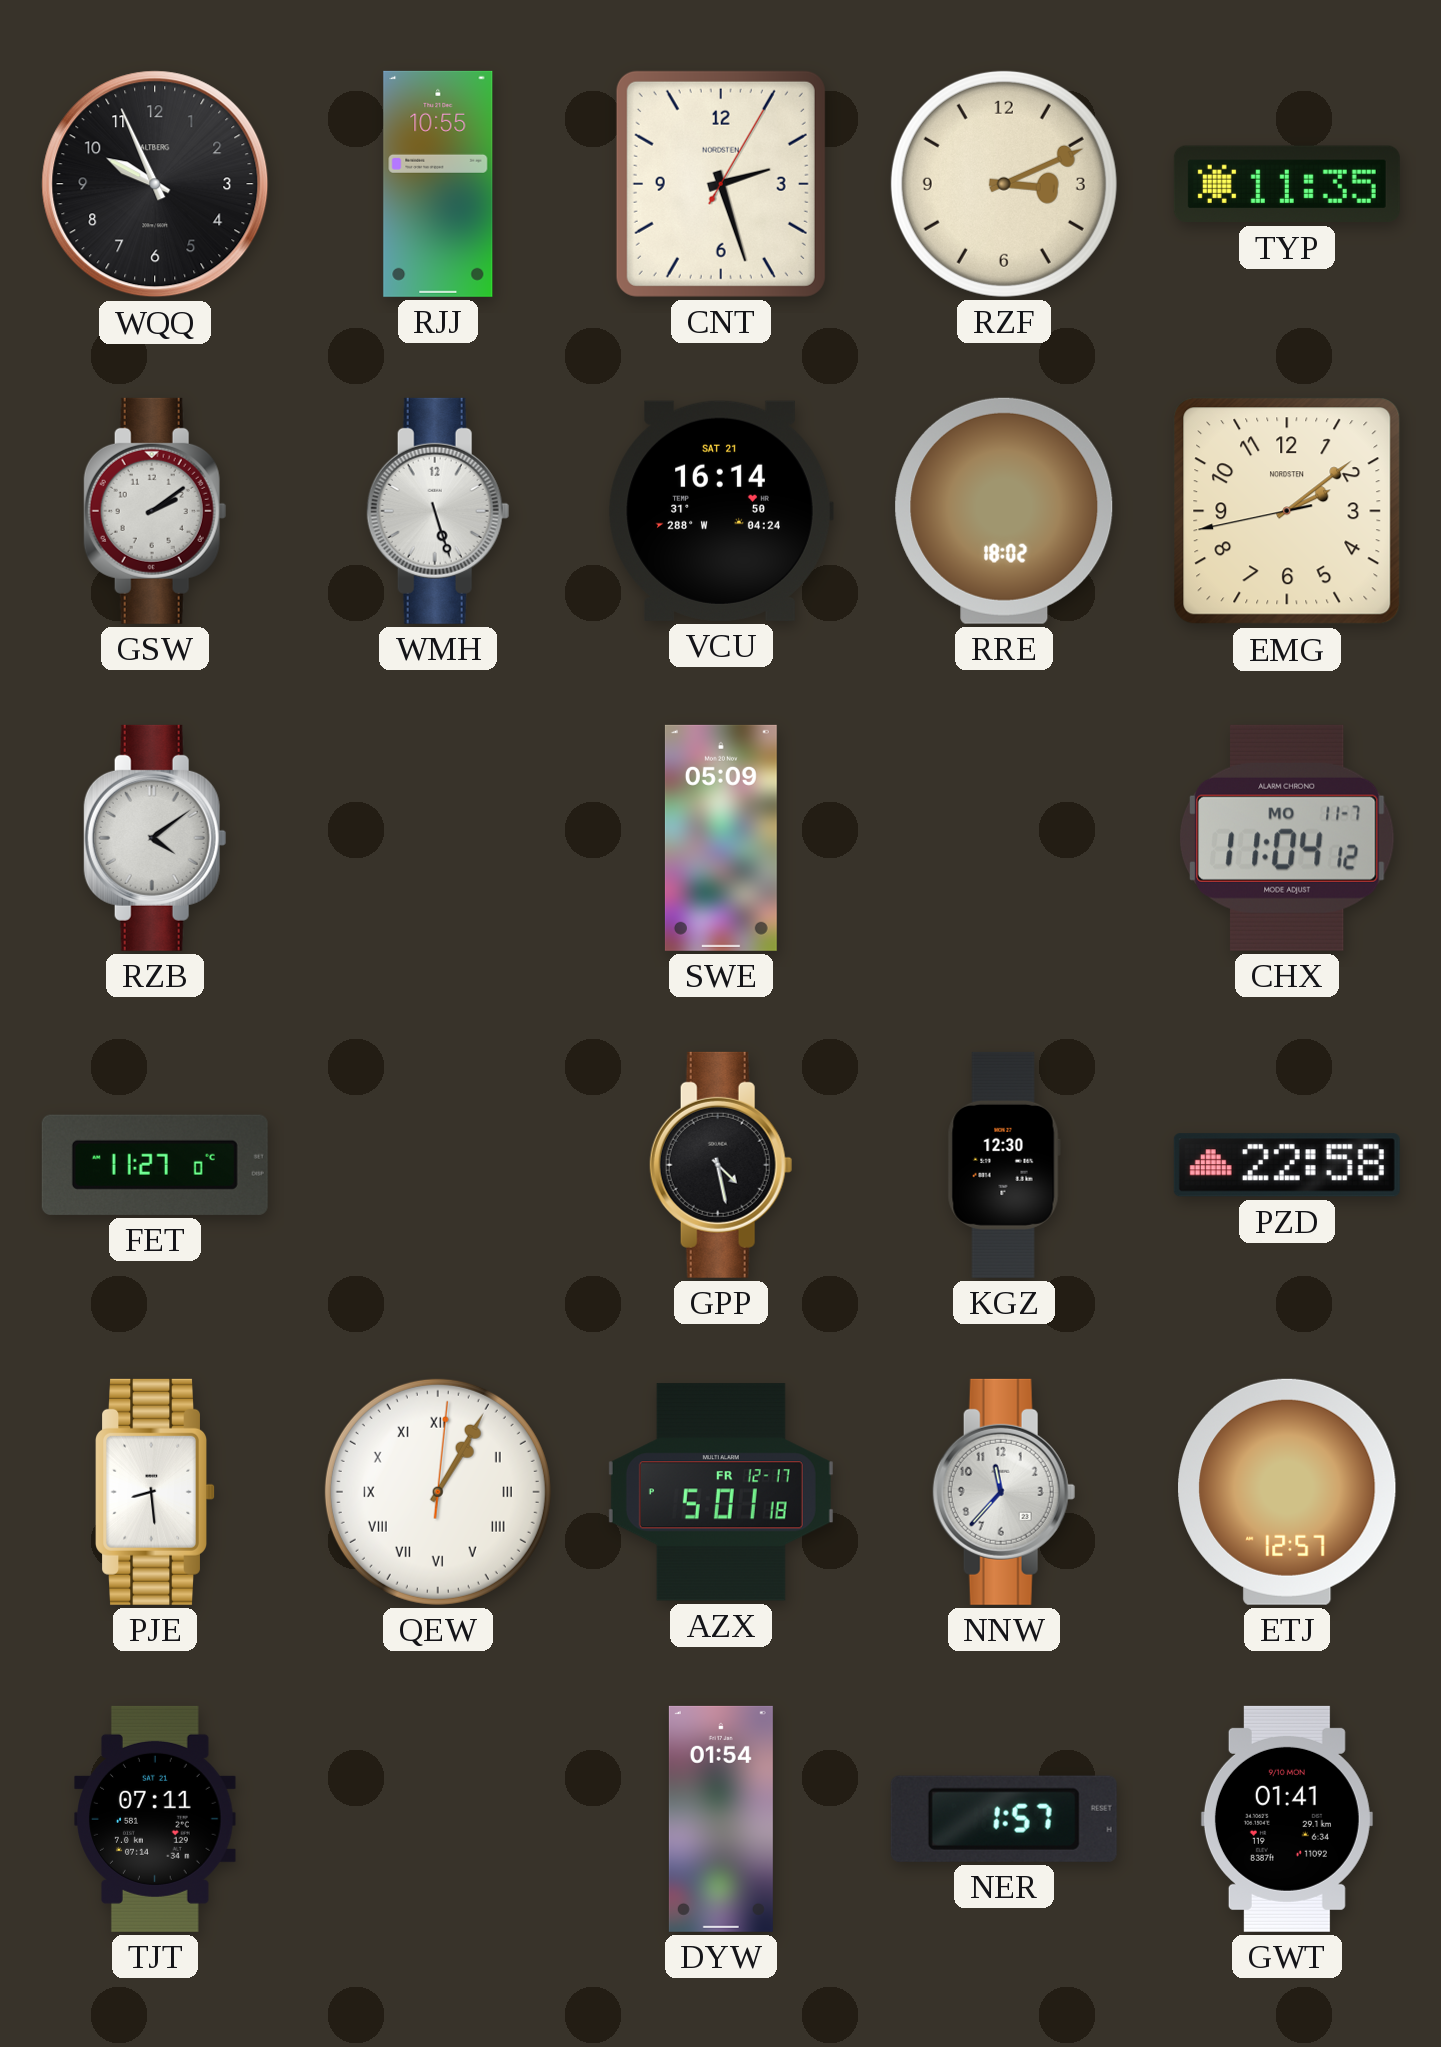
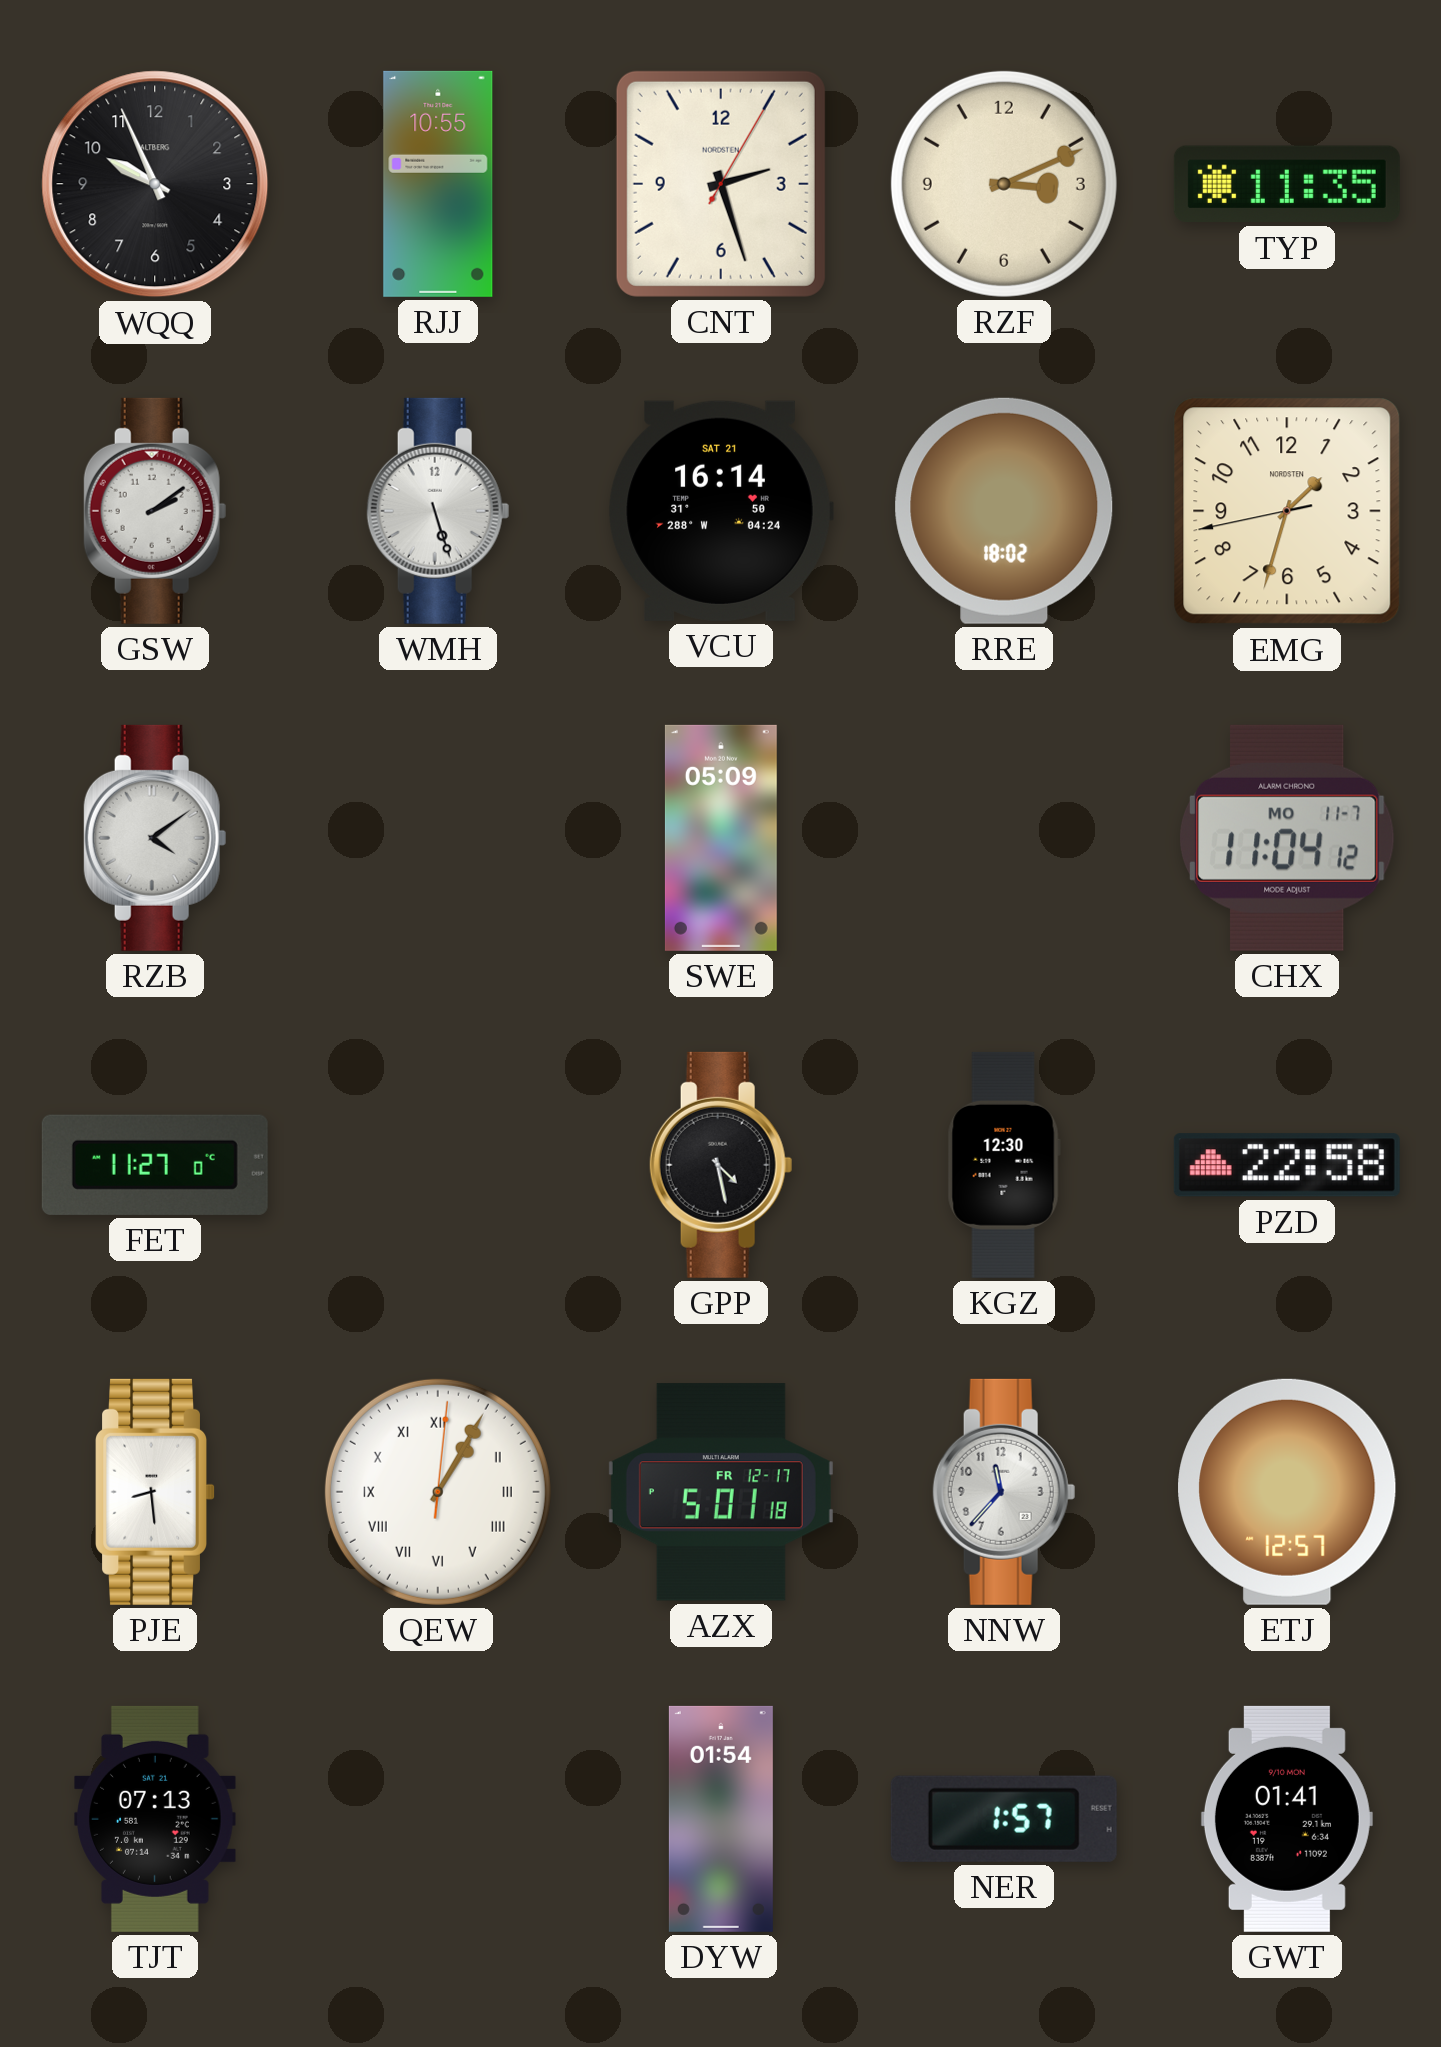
EMG: 2:08 -> 1:32 (1287, 511)
TJT: 07:11 -> 07:13 (155, 1819)
